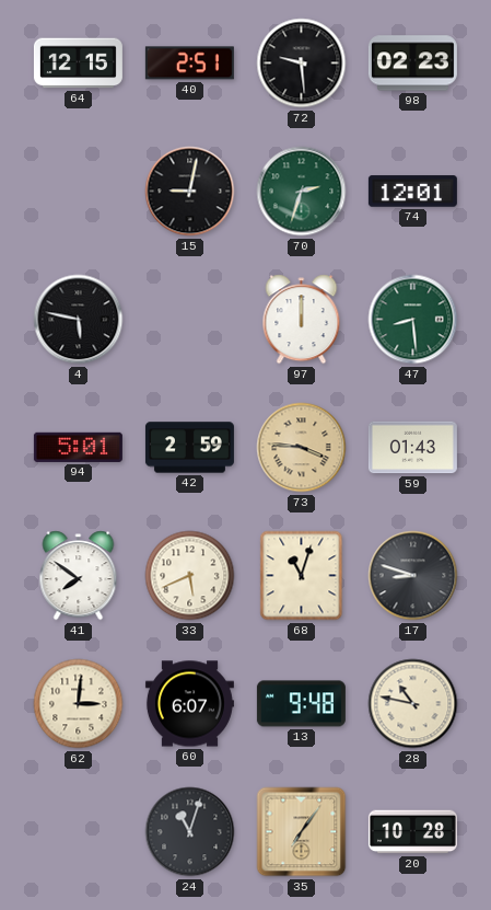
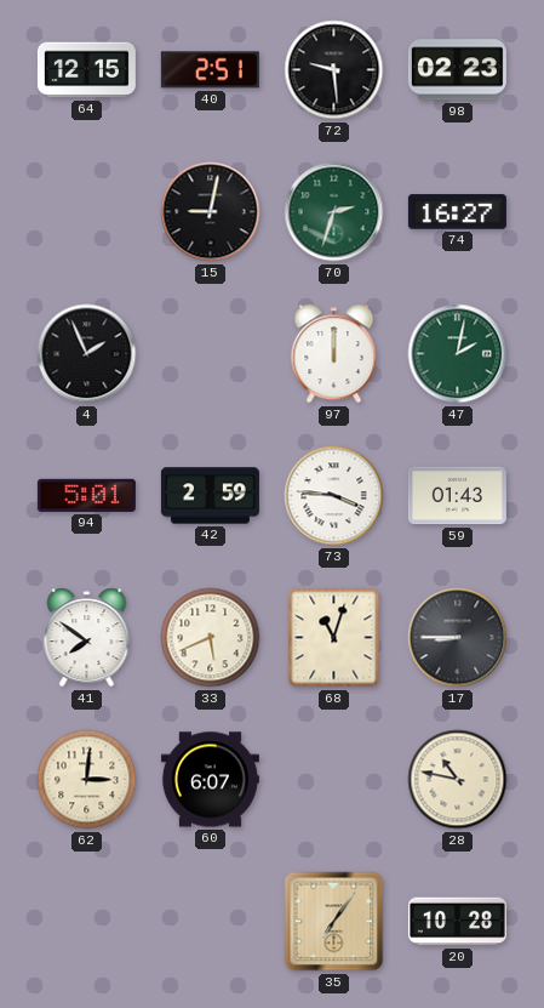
74: 12:01 -> 16:27 (457, 212)
4: 5:47 -> 1:56 (87, 354)
47: 8:29 -> 2:02 (458, 354)
73 dial: champagne -> white (334, 496)
17: 8:48 -> 8:45 (458, 638)
13: 9:48 -> none (301, 704)
24: 11:03 -> none (190, 832)
